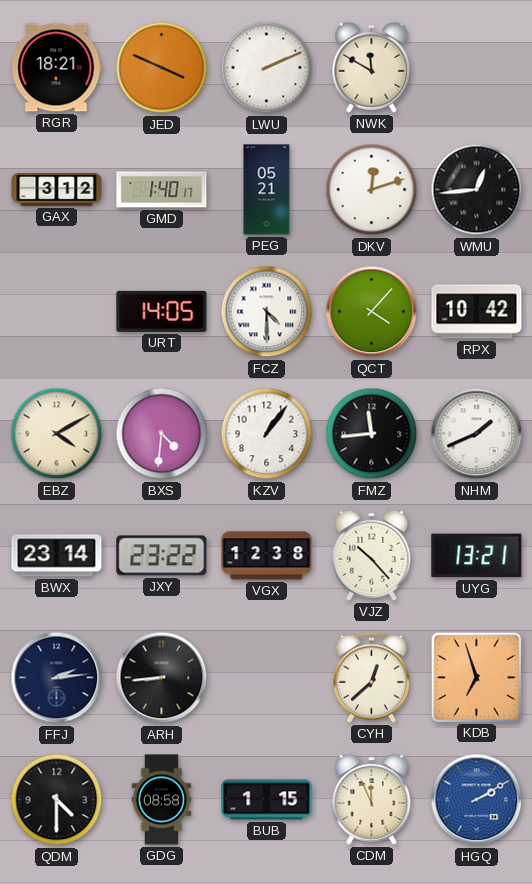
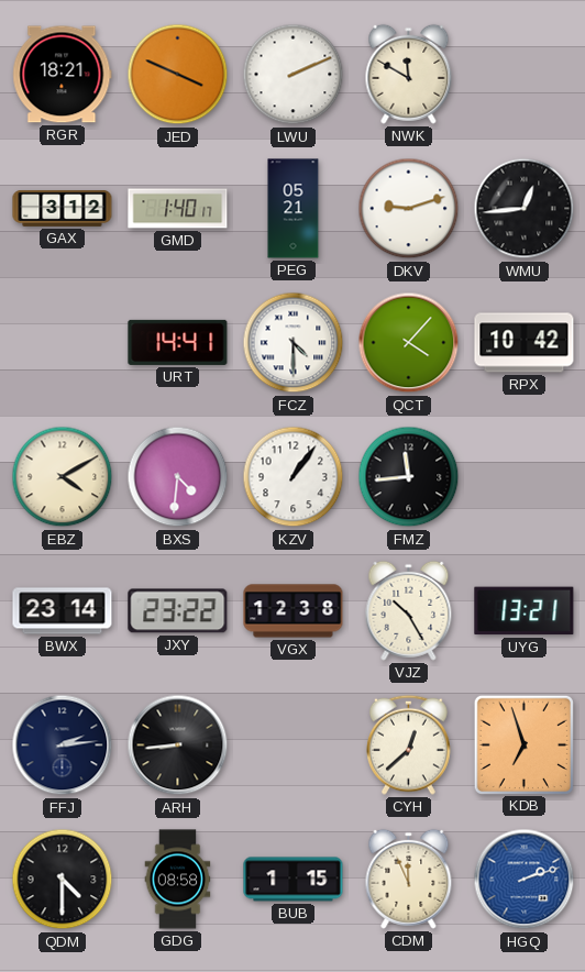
DKV: 12:12 -> 9:12 (409, 209)
URT: 14:05 -> 14:41 (178, 342)
NHM: 1:41 -> none (477, 434)
VJZ: 10:23 -> 10:25 (409, 610)
HGQ: 2:10 -> 2:12 (525, 880)
